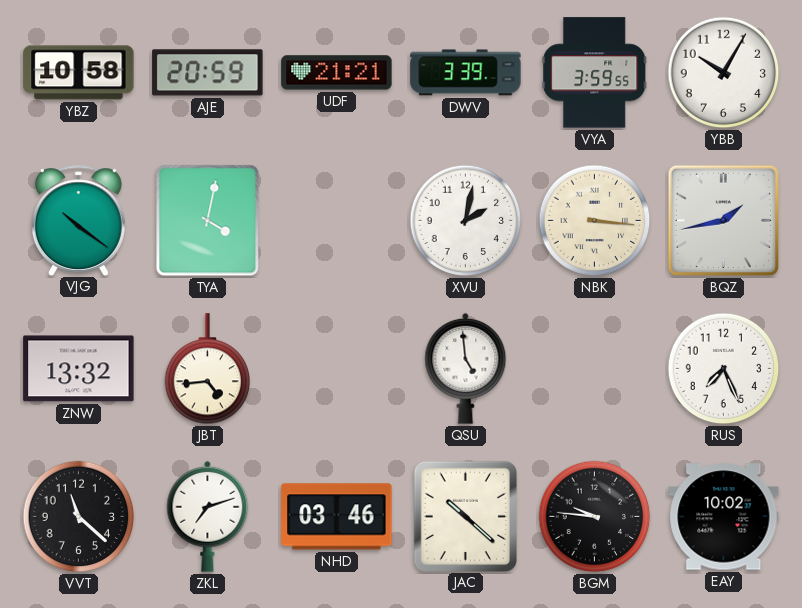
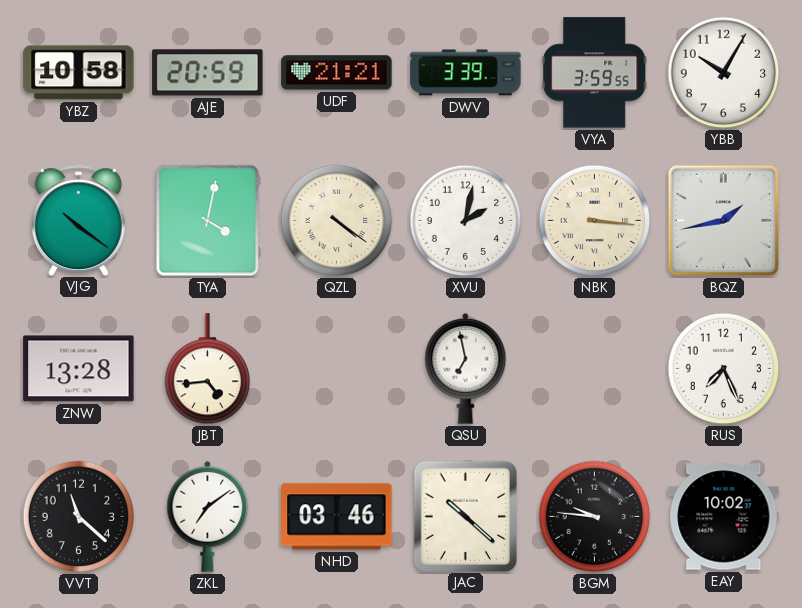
QZL: none -> 4:21 (337, 221)
ZNW: 13:32 -> 13:28 (79, 369)
QSU: 4:59 -> 6:58 (466, 368)
ZKL: 7:12 -> 7:09 (208, 516)
